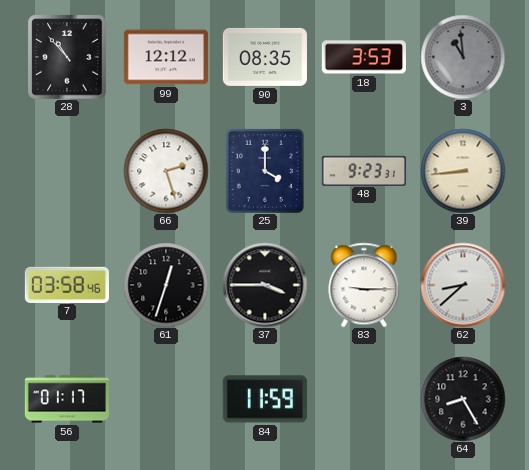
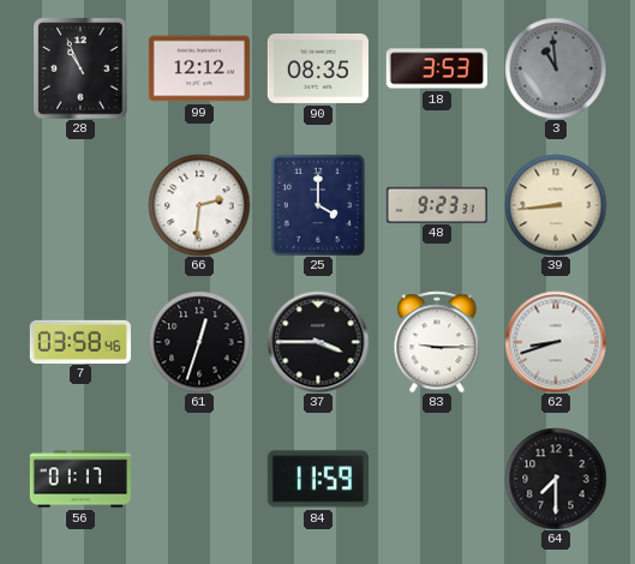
28: 10:53 -> 10:56 (80, 68)
66: 2:27 -> 2:31 (199, 205)
62: 8:38 -> 8:42 (556, 342)
64: 8:25 -> 7:30 (556, 479)
